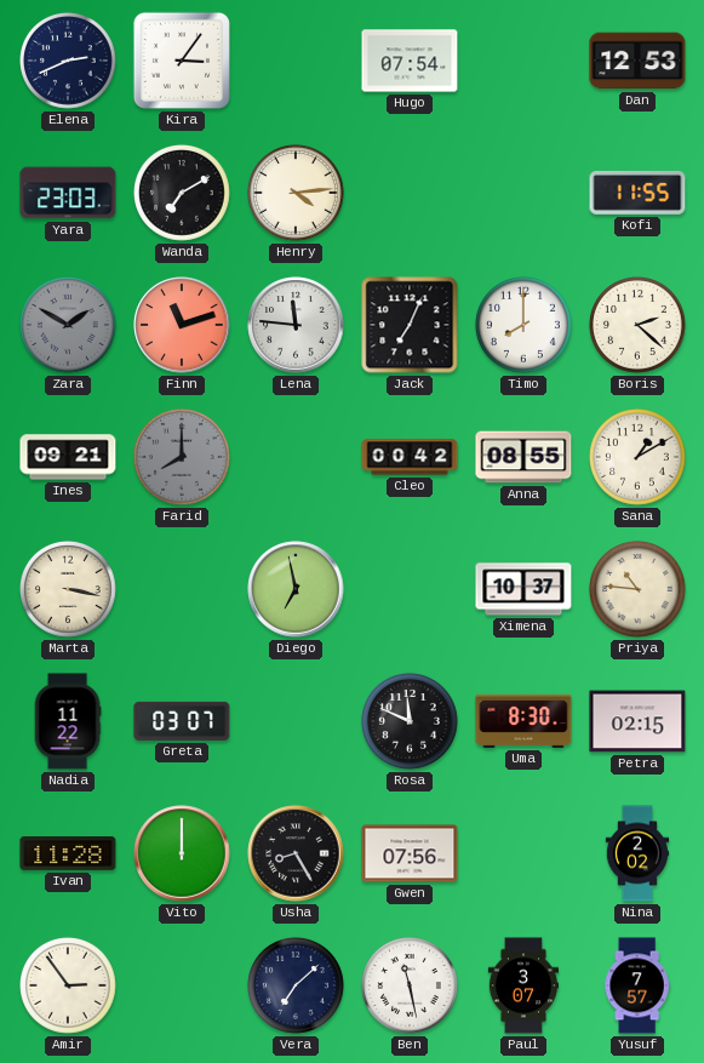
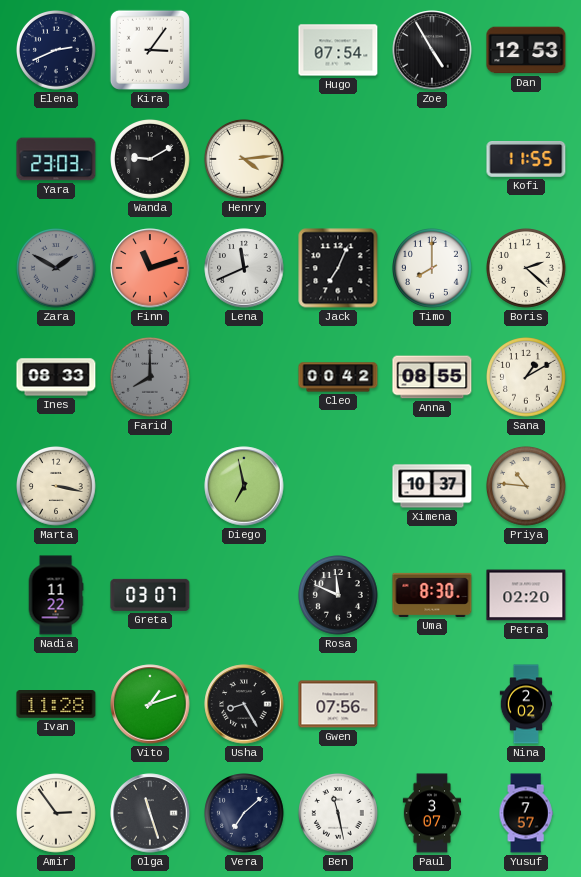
Zoe: none -> 4:55 (432, 50)
Wanda: 7:10 -> 9:10 (151, 160)
Lena: 11:46 -> 11:41 (244, 268)
Ines: 09:21 -> 08:33 (56, 377)
Petra: 02:15 -> 02:20 (526, 595)
Vito: 12:00 -> 1:12 (150, 704)
Olga: none -> 11:27 (150, 813)
